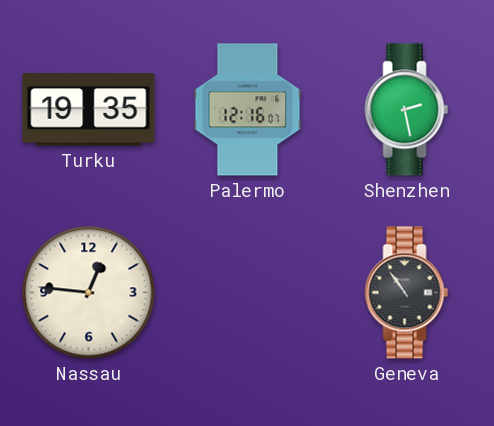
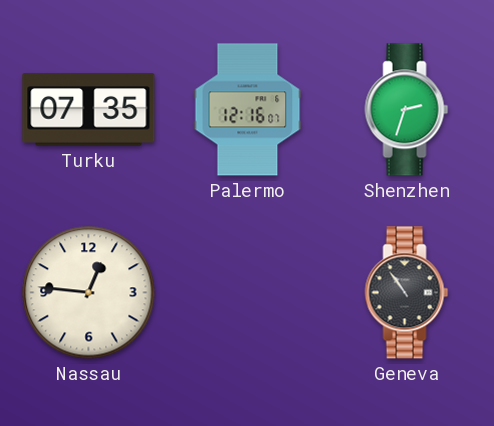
Turku: 19:35 -> 07:35 (89, 110)
Shenzhen: 2:28 -> 2:33 (407, 110)
